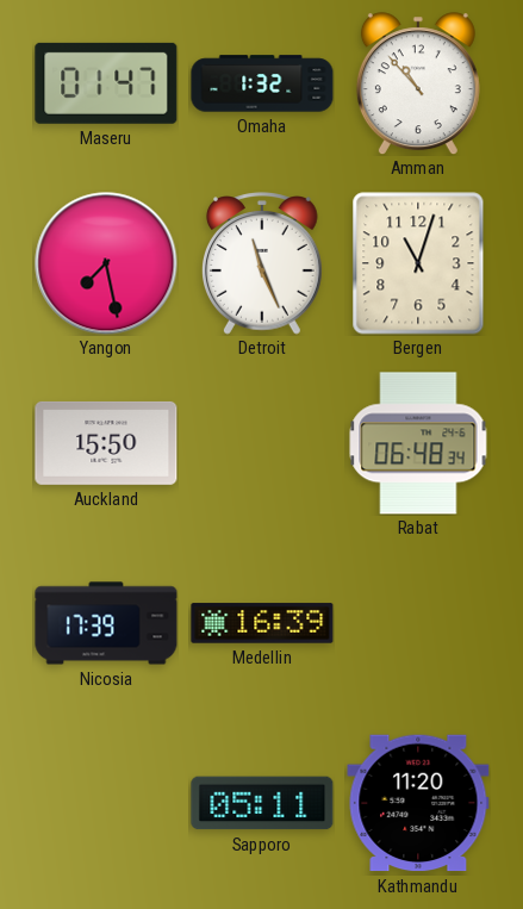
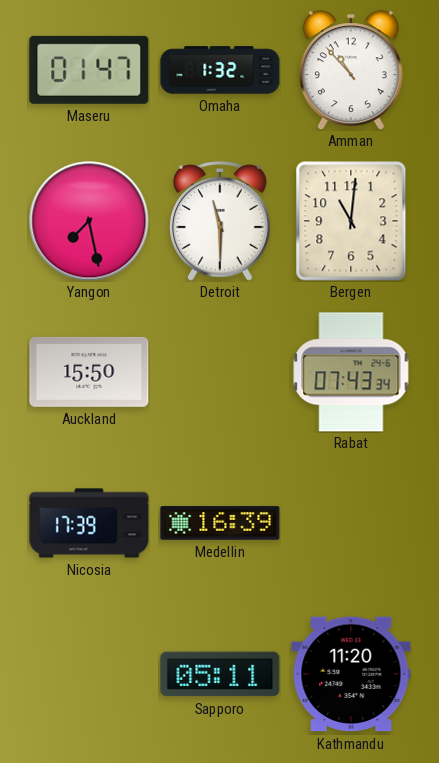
Detroit: 11:26 -> 11:30 (221, 221)
Bergen: 11:03 -> 11:01 (351, 221)
Rabat: 06:48 -> 07:43 (351, 372)
